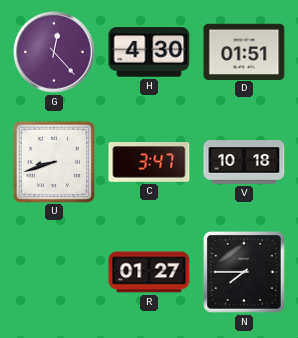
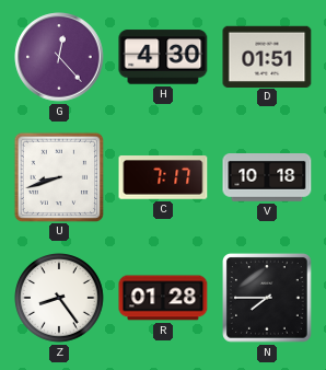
C: 3:47 -> 7:17 (163, 177)
Z: none -> 8:24 (60, 299)
R: 01:27 -> 01:28 (163, 298)
